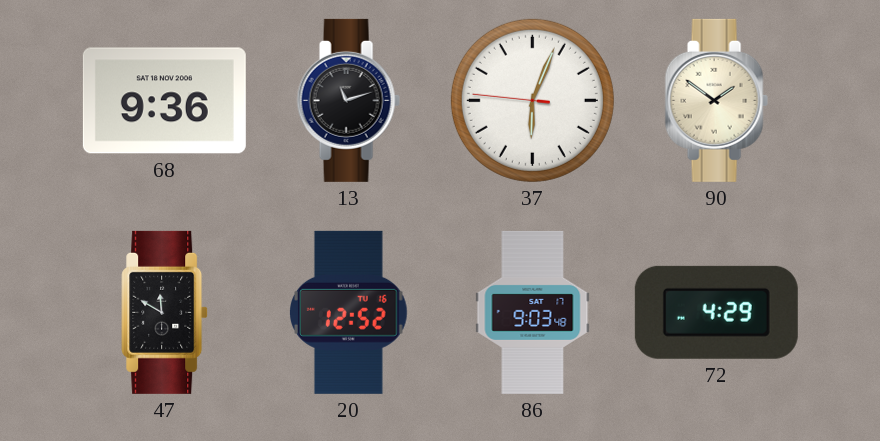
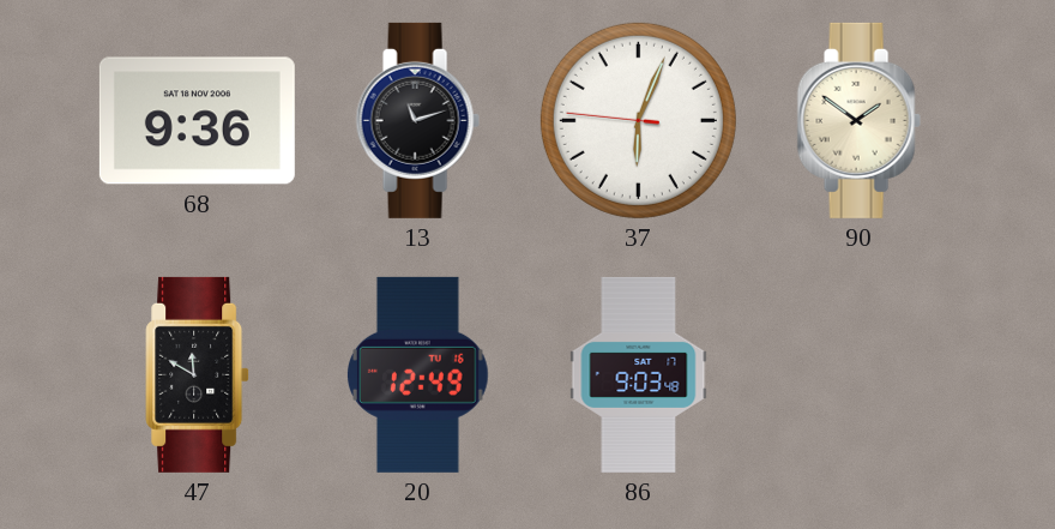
20: 12:52 -> 12:49 (418, 374)
72: 4:29 -> none (716, 312)
